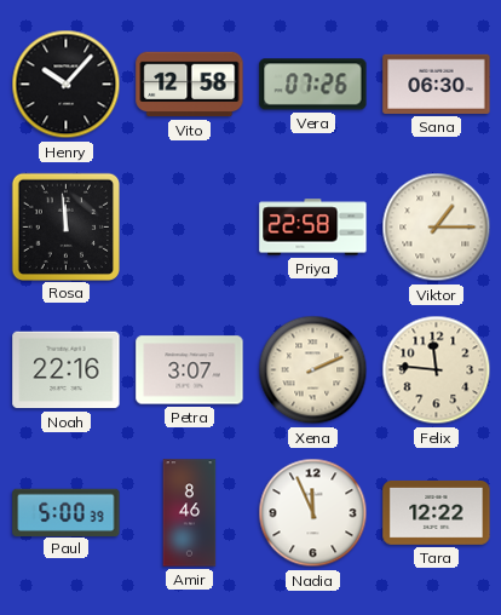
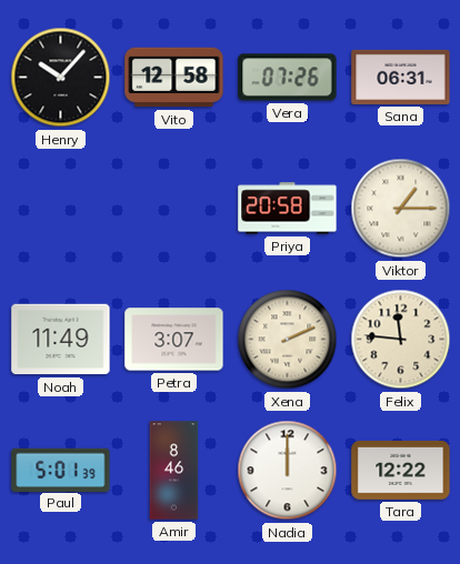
Sana: 06:30 -> 06:31 (401, 77)
Rosa: 11:59 -> none (65, 226)
Priya: 22:58 -> 20:58 (288, 209)
Noah: 22:16 -> 11:49 (61, 340)
Paul: 5:00 -> 5:01 (61, 470)
Nadia: 11:56 -> 12:00 (288, 471)
